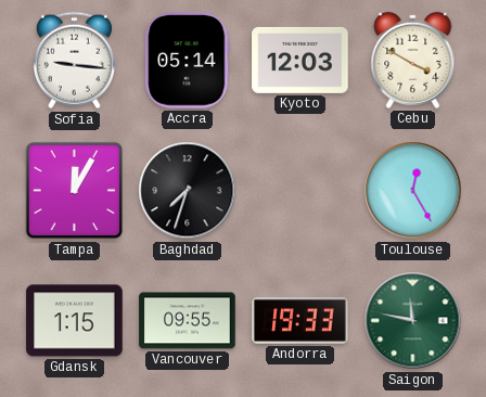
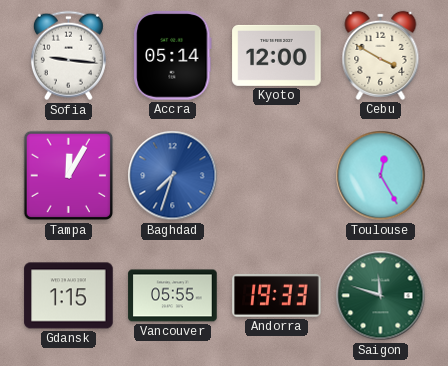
Kyoto: 12:03 -> 12:00 (277, 55)
Baghdad dial: black -> blue (173, 176)
Vancouver: 09:55 -> 05:55 (173, 296)
Saigon: 11:47 -> 11:48 (381, 296)
